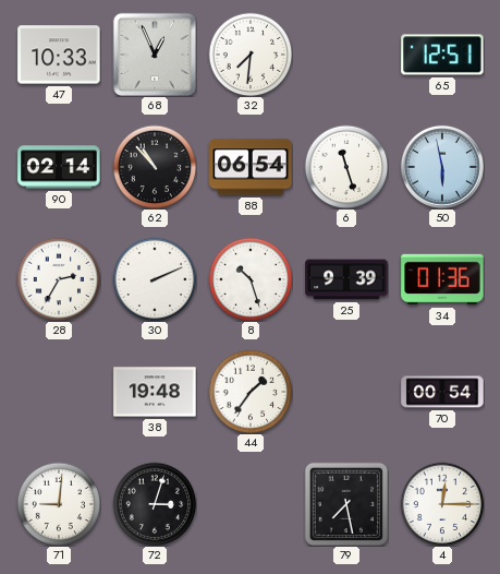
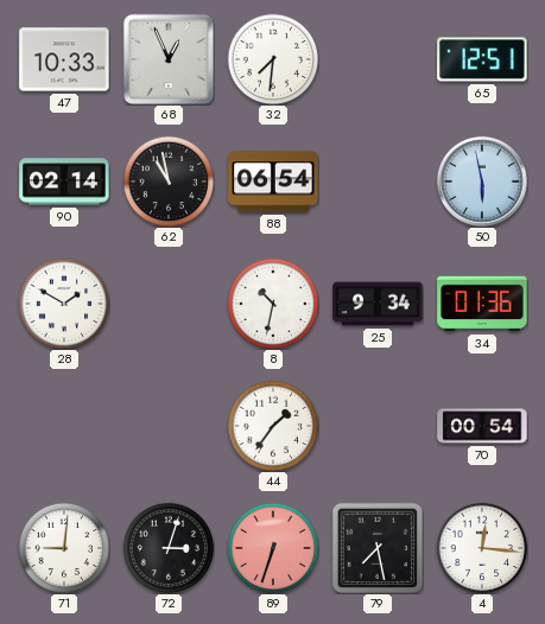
62: 10:53 -> 10:58 (169, 182)
6: 11:27 -> none (346, 167)
28: 2:35 -> 1:50 (64, 304)
30: 2:11 -> none (155, 279)
8: 10:27 -> 10:32 (273, 304)
25: 9:39 -> 9:34 (378, 304)
38: 19:48 -> none (155, 392)
89: none -> 6:33 (273, 548)
4: 12:15 -> 12:16 (482, 548)
